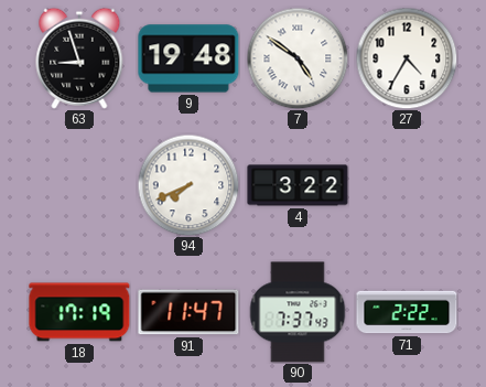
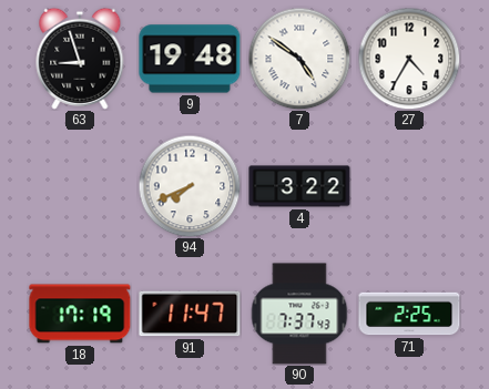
71: 2:22 -> 2:25 (409, 314)
